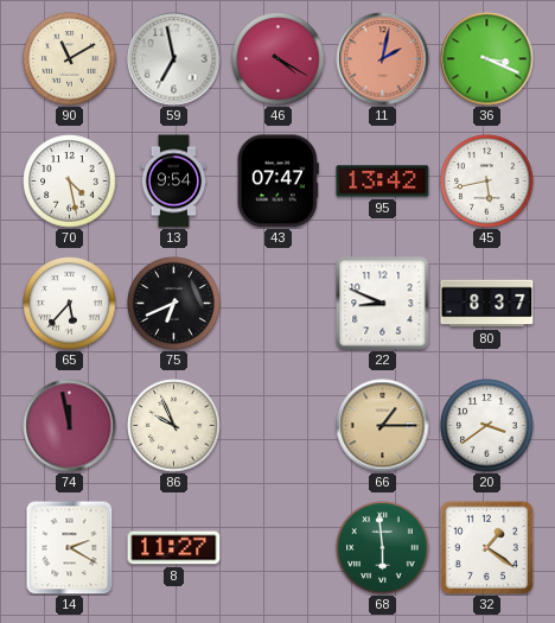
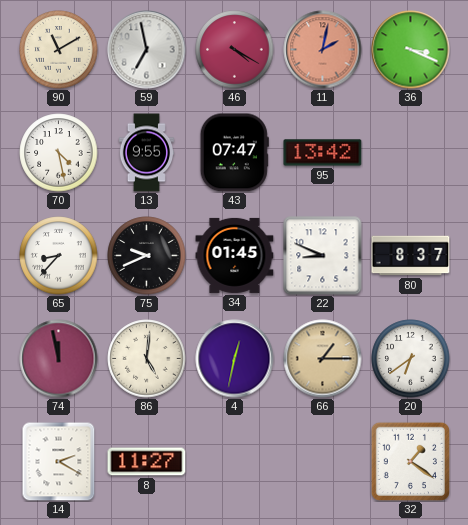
13: 9:54 -> 9:55 (146, 153)
45: 5:43 -> none (487, 182)
65: 5:37 -> 8:37 (59, 256)
75: 6:41 -> 9:41 (147, 256)
34: none -> 01:45 (235, 255)
86: 9:56 -> 5:01 (147, 359)
4: none -> 12:32 (235, 359)
20: 3:39 -> 6:39 (411, 359)
68: 5:59 -> none (383, 548)
